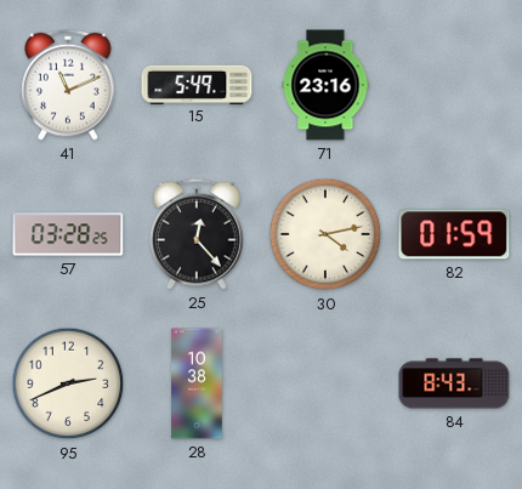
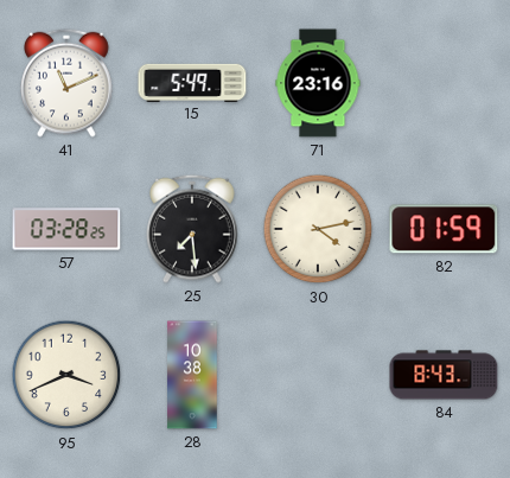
25: 12:23 -> 7:29 (192, 229)
95: 2:41 -> 3:41 (66, 375)
